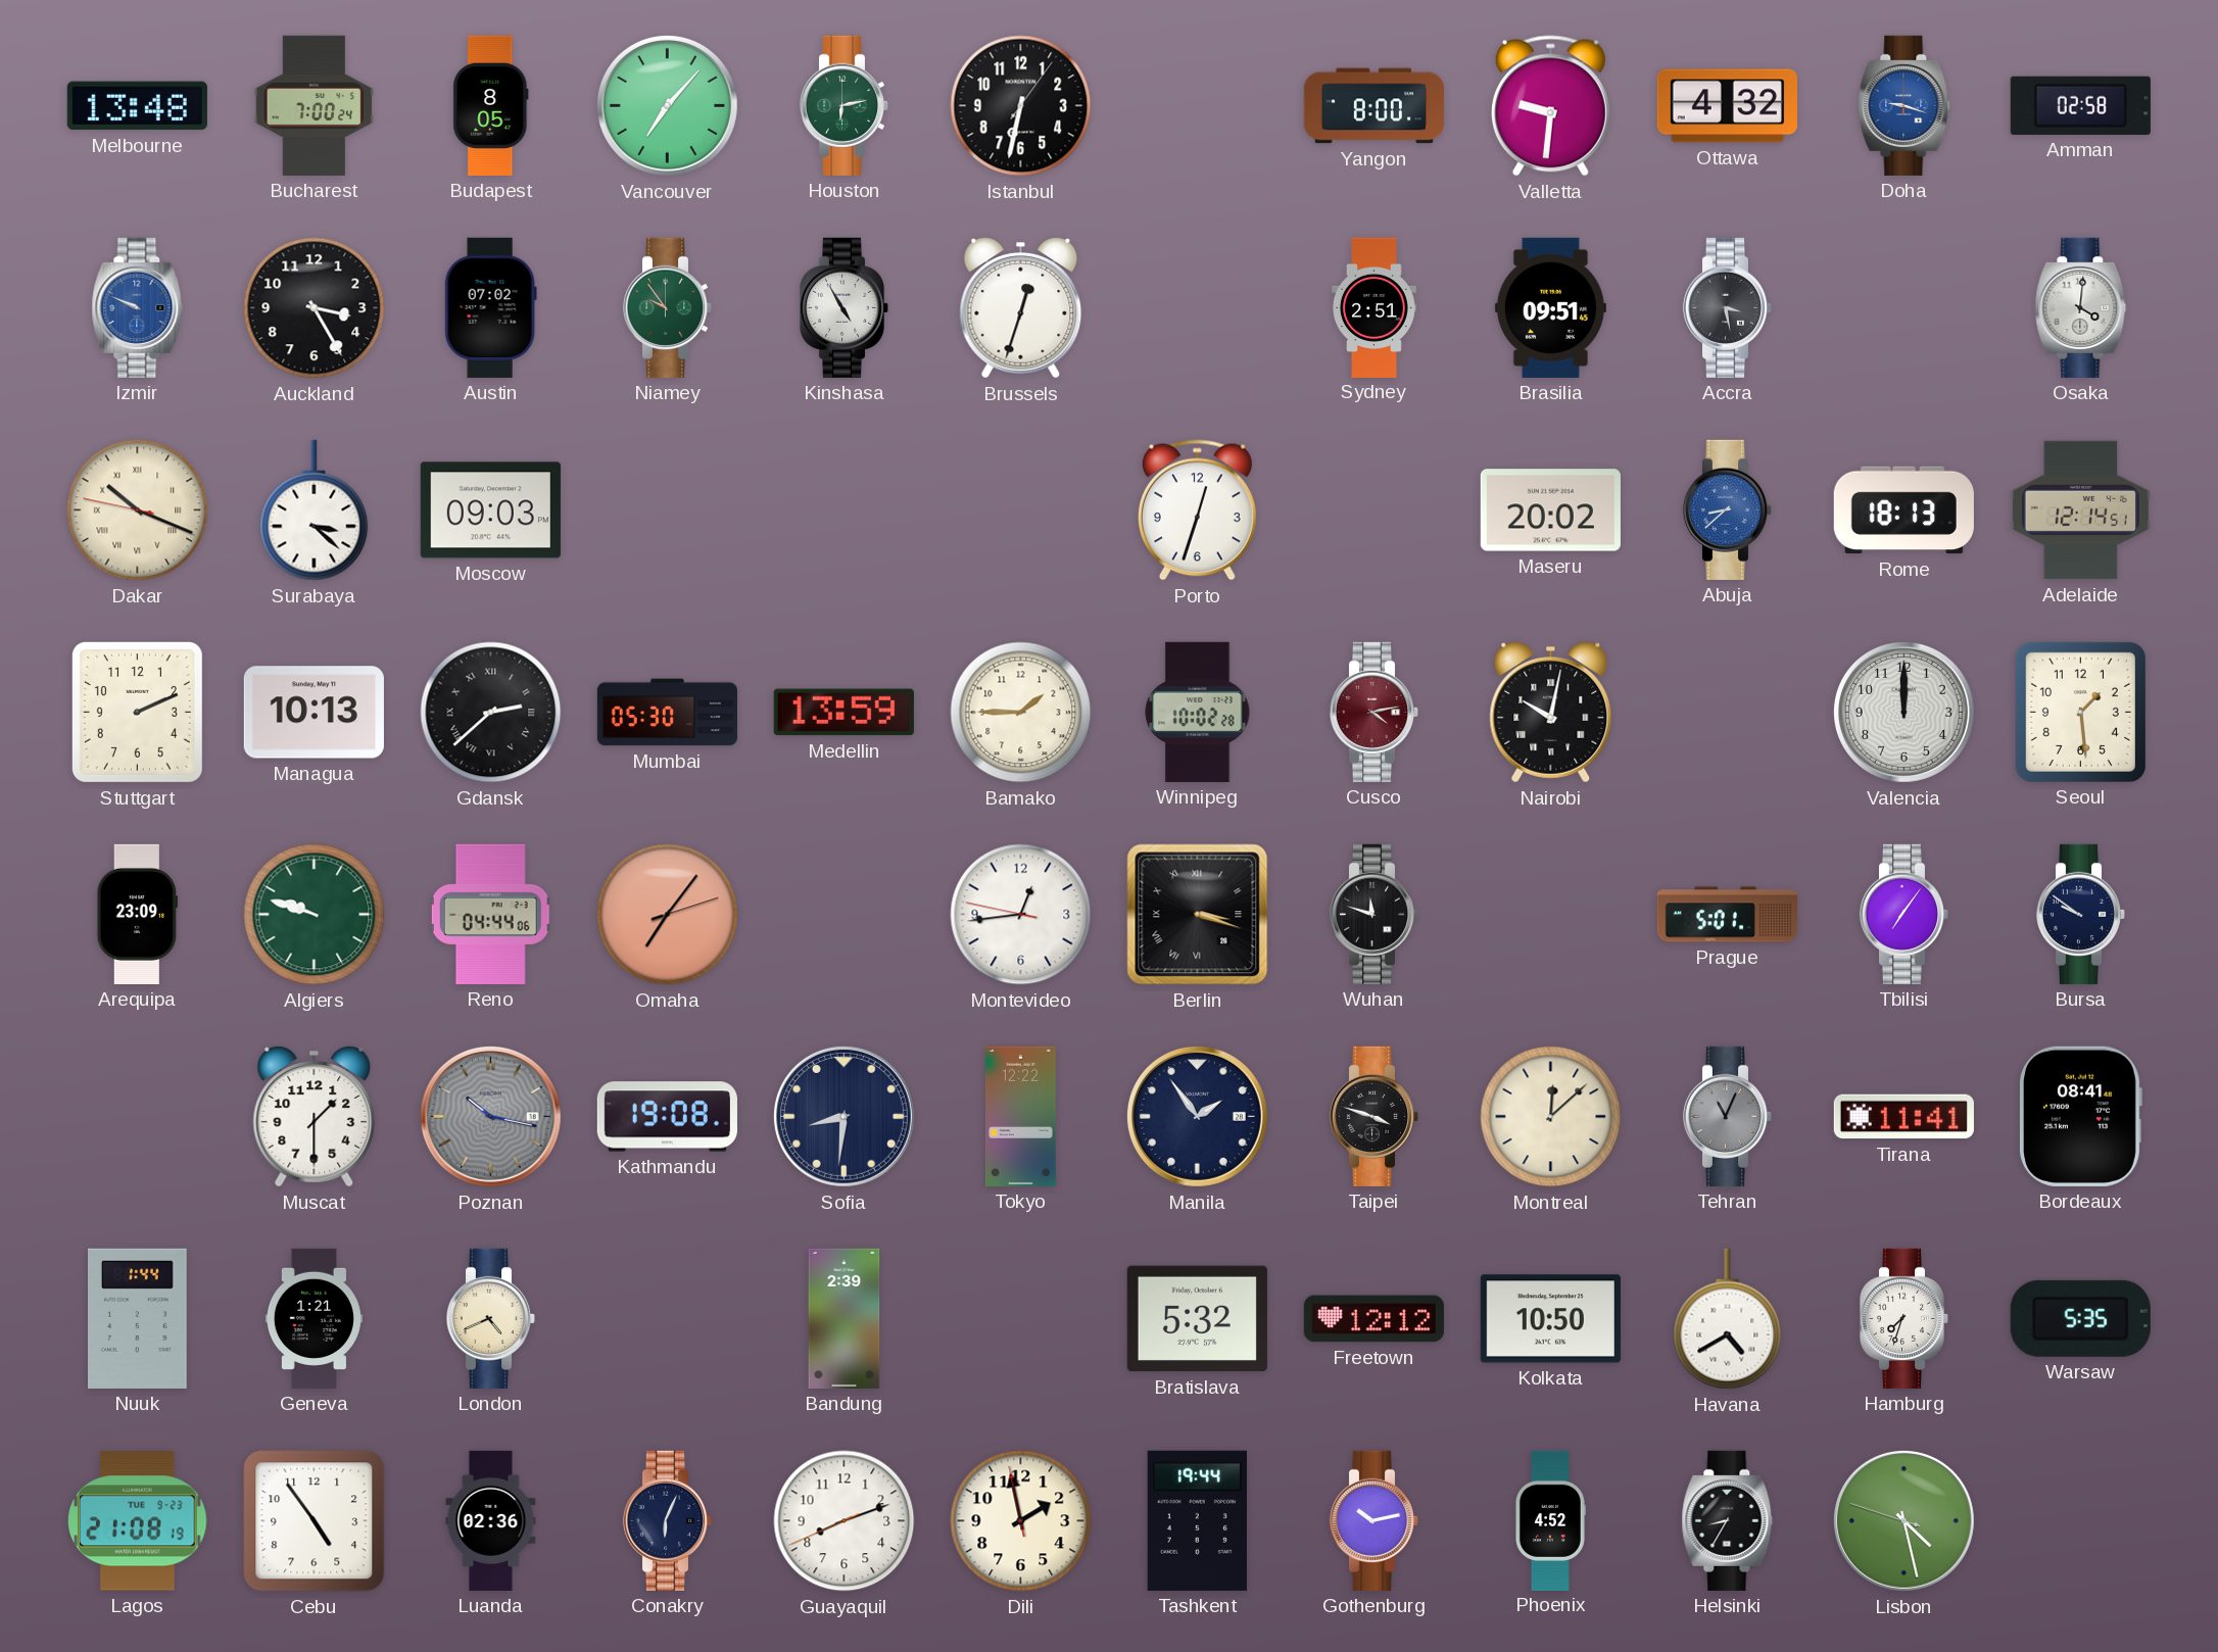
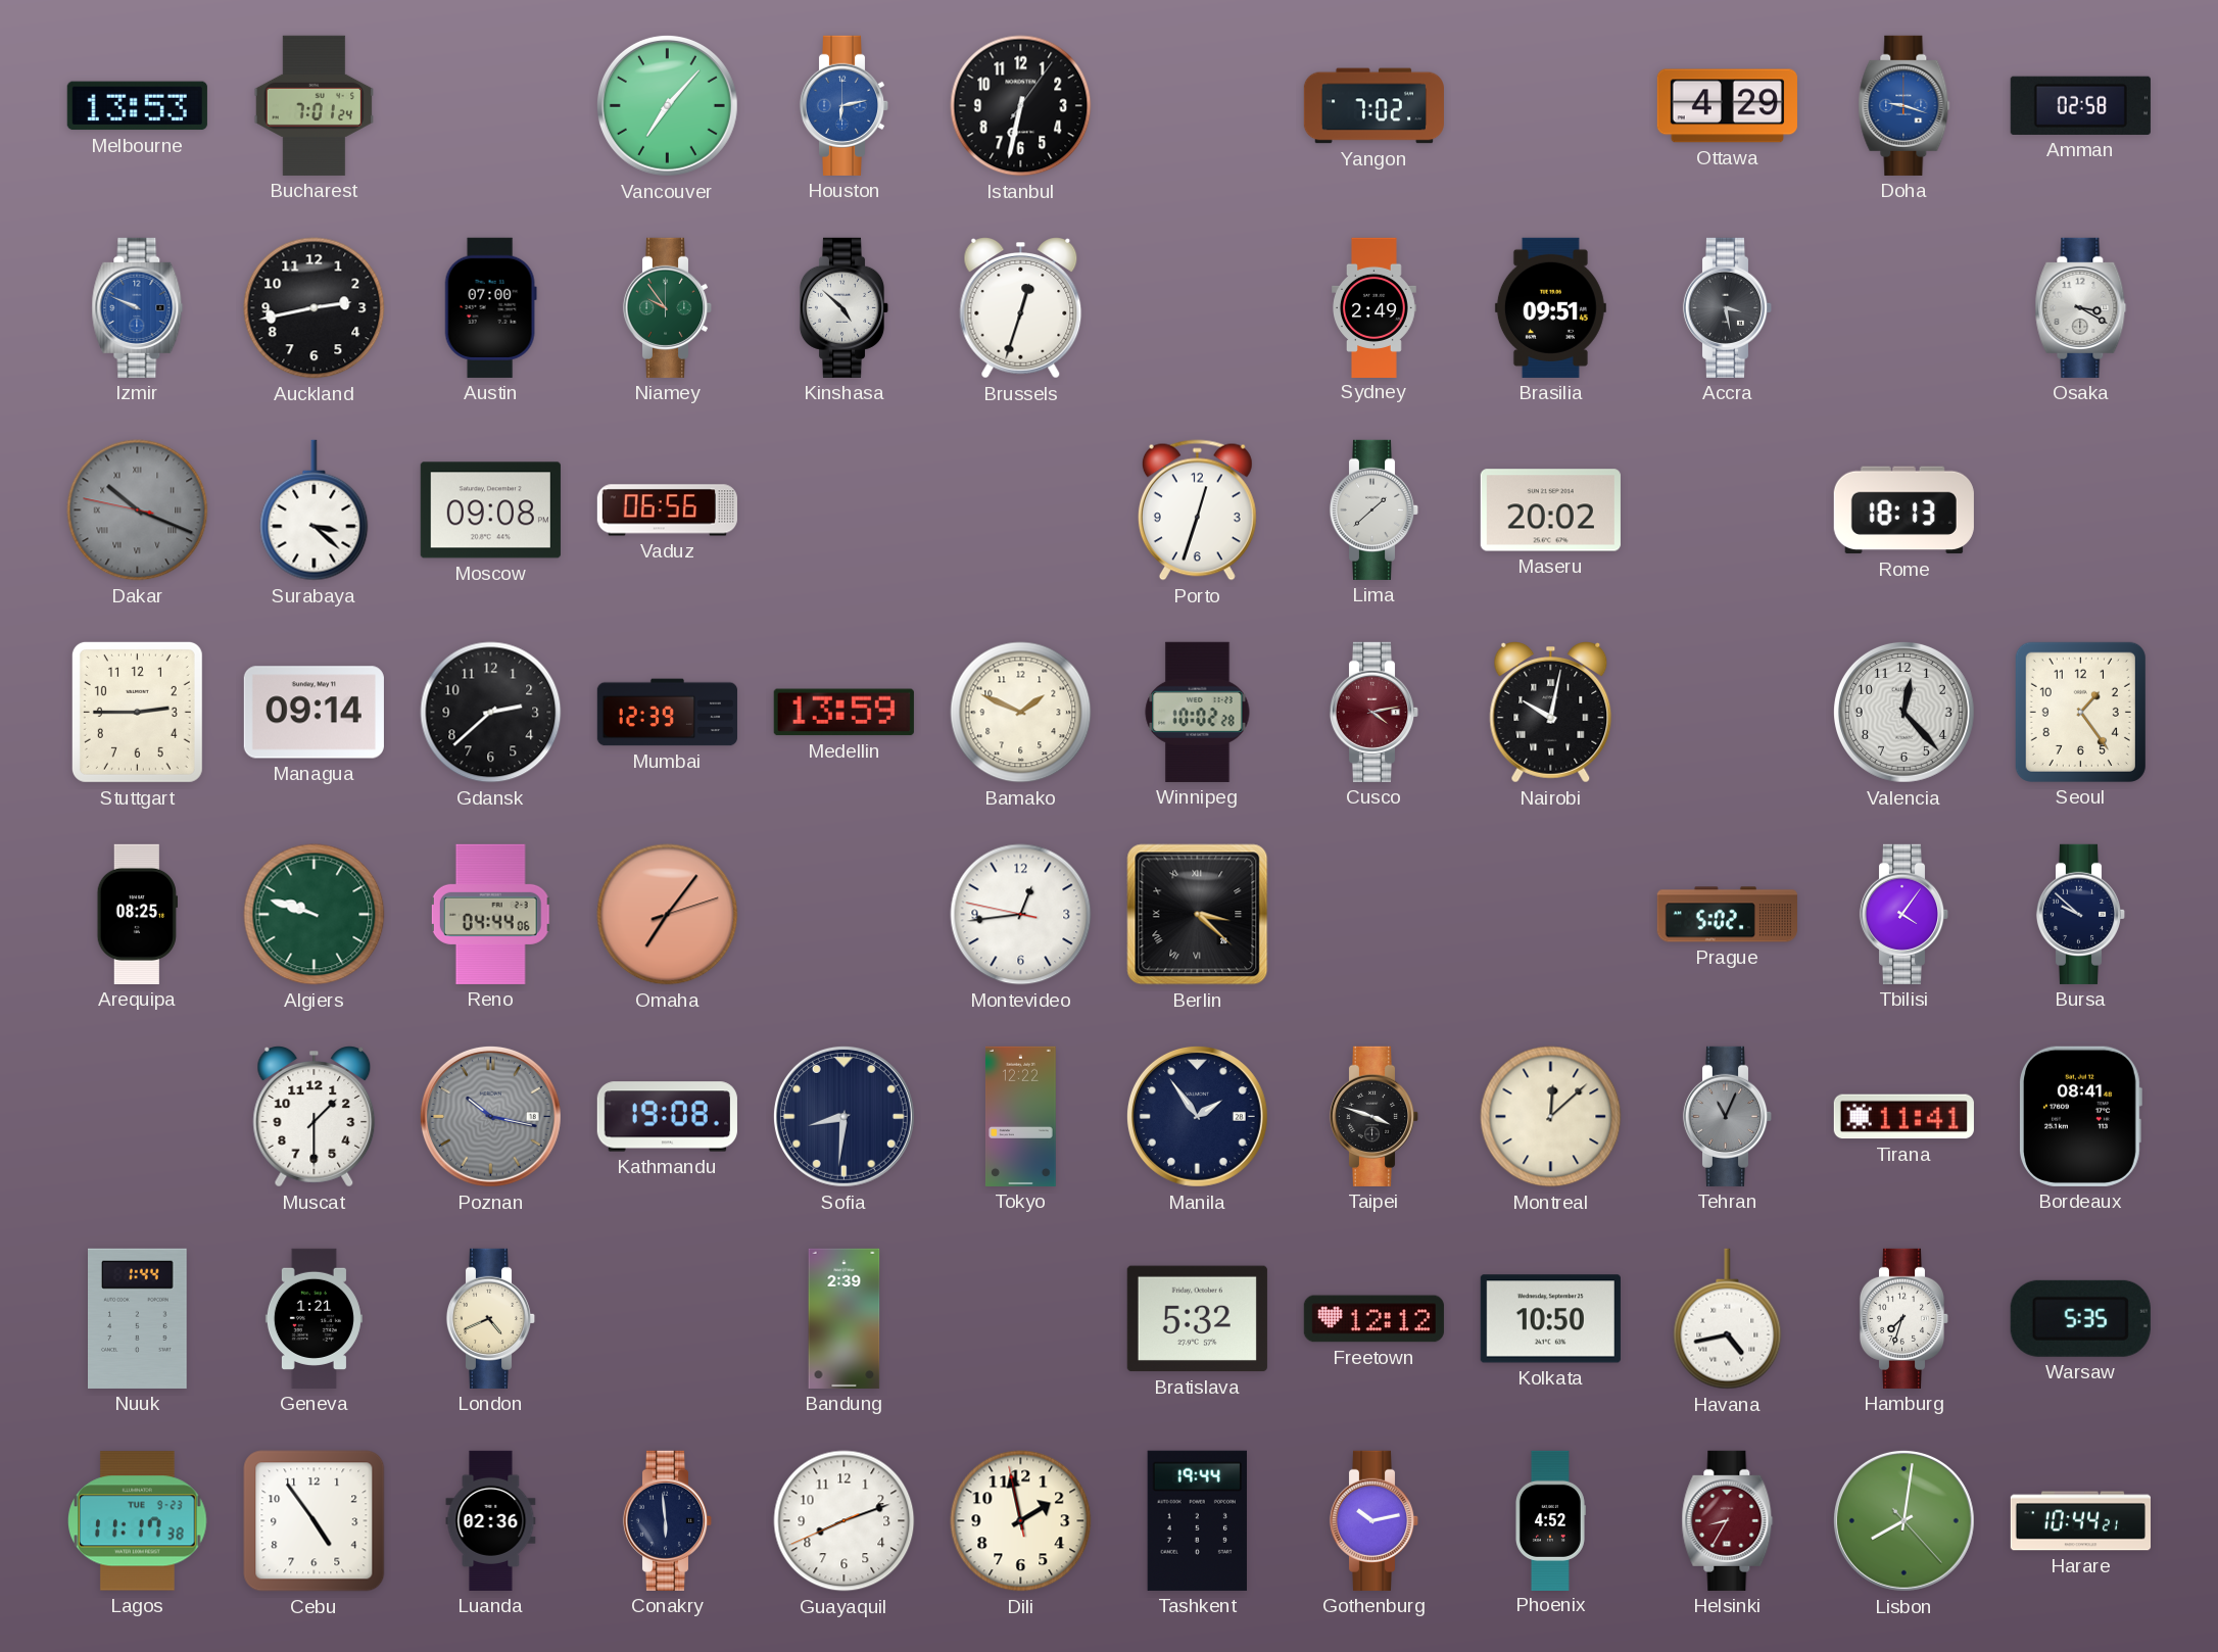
Melbourne: 13:48 -> 13:53 (137, 106)
Bucharest: 7:00 -> 7:01 (315, 105)
Budapest: 8:05 -> none (491, 105)
Houston dial: green -> blue (845, 105)
Yangon: 8:00 -> 7:02 (1373, 106)
Valletta: 9:31 -> none (1550, 106)
Ottawa: 4:32 -> 4:29 (1727, 106)
Auckland: 3:25 -> 2:43 (315, 308)
Austin: 07:02 -> 07:00 (490, 307)
Kinshasa: 4:55 -> 4:52 (845, 307)
Sydney: 2:51 -> 2:49 (1375, 307)
Osaka: 4:01 -> 3:20 (2081, 307)
Dakar dial: cream -> grey (138, 511)
Moscow: 09:03 -> 09:08 (490, 511)
Vaduz: none -> 06:56 (667, 511)
Lima: none -> 1:38 (1375, 509)
Abuja: 8:38 -> none (1728, 509)
Adelaide: 12:14 -> none (2080, 511)
Stuttgart: 2:11 -> 2:45 (137, 712)
Managua: 10:13 -> 09:14 (314, 713)
Gdansk numerals: Roman -> Arabic (491, 713)
Mumbai: 05:30 -> 12:39 (667, 713)
Bamako: 1:45 -> 1:49 (1021, 713)
Valencia: 12:00 -> 12:23 (1903, 712)
Seoul: 1:29 -> 1:24 (2080, 712)
Arequipa: 23:09 -> 08:25 (137, 914)
Berlin: 3:18 -> 3:22 (1198, 915)
Wuhan: 11:48 -> none (1375, 914)
Prague: 5:01 -> 5:02 (1727, 915)
Tbilisi: 7:06 -> 4:06 (1904, 914)
Bursa: 9:51 -> 9:52 (2081, 914)
Havana: 4:40 -> 4:43 (1728, 1319)
Lagos: 21:08 -> 11:17 (138, 1521)
Conakry: 6:04 -> 5:59 (668, 1520)
Helsinki dial: black -> burgundy (1728, 1520)
Lisbon: 4:27 -> 8:01 (1903, 1520)
Harare: none -> 10:44 (2080, 1521)
